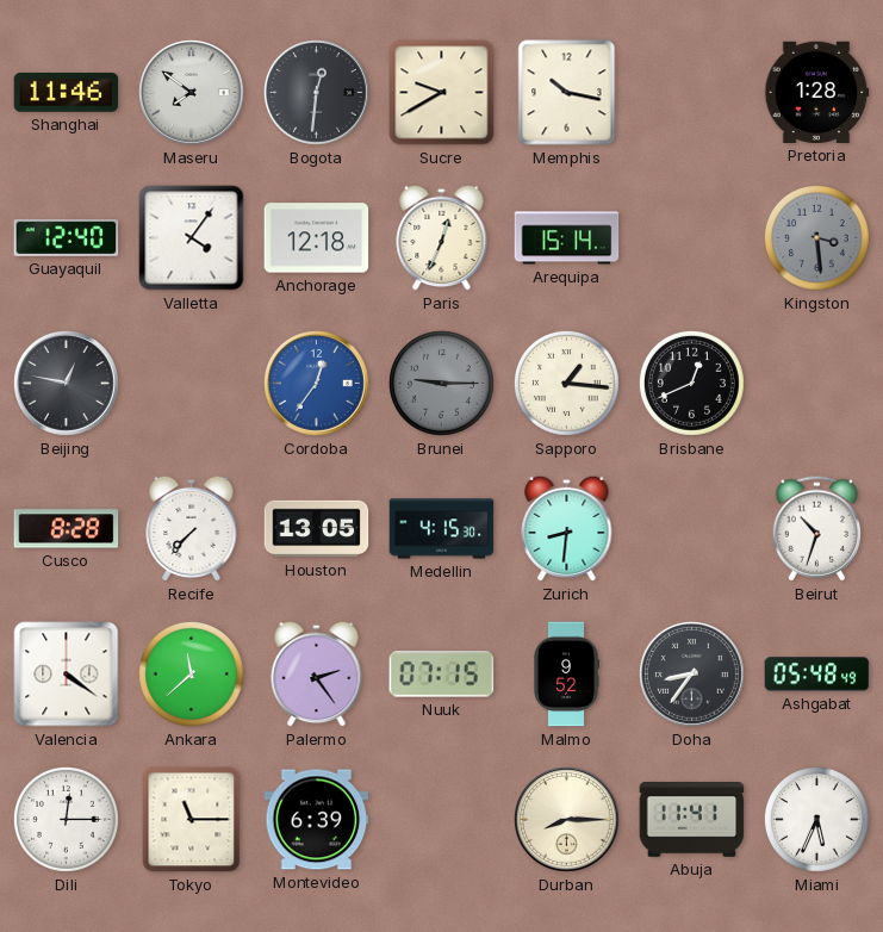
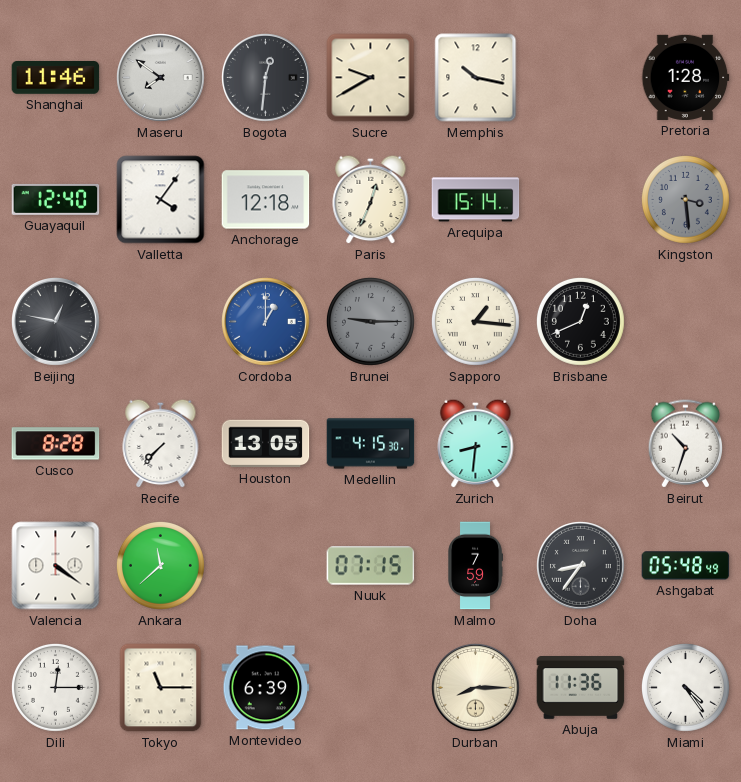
Cordoba: 12:36 -> 1:00 (266, 322)
Palermo: 2:24 -> none (317, 673)
Malmo: 9:52 -> 7:59 (475, 566)
Abuja: 11:41 -> 11:36 (581, 688)
Miami: 5:34 -> 4:24 (685, 687)
